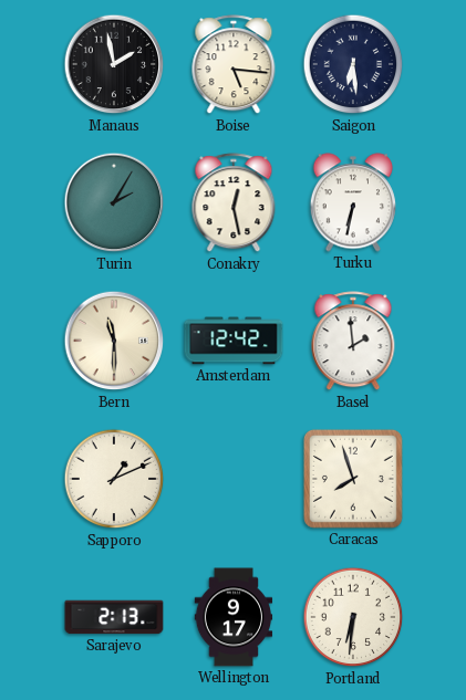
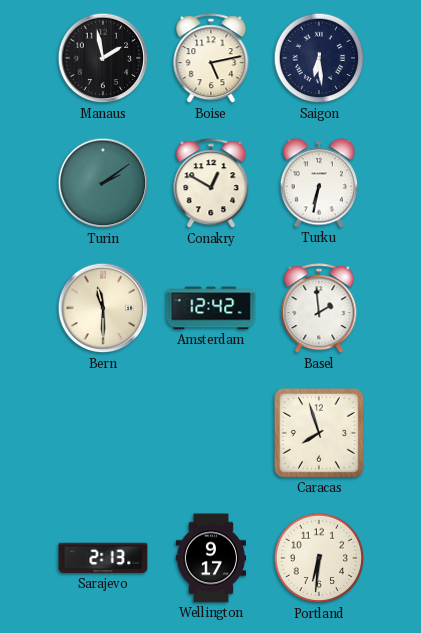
Boise: 5:16 -> 5:13 (211, 59)
Turin: 2:05 -> 2:09 (103, 183)
Conakry: 12:28 -> 12:50 (211, 184)
Sapporo: 1:11 -> none (114, 479)
